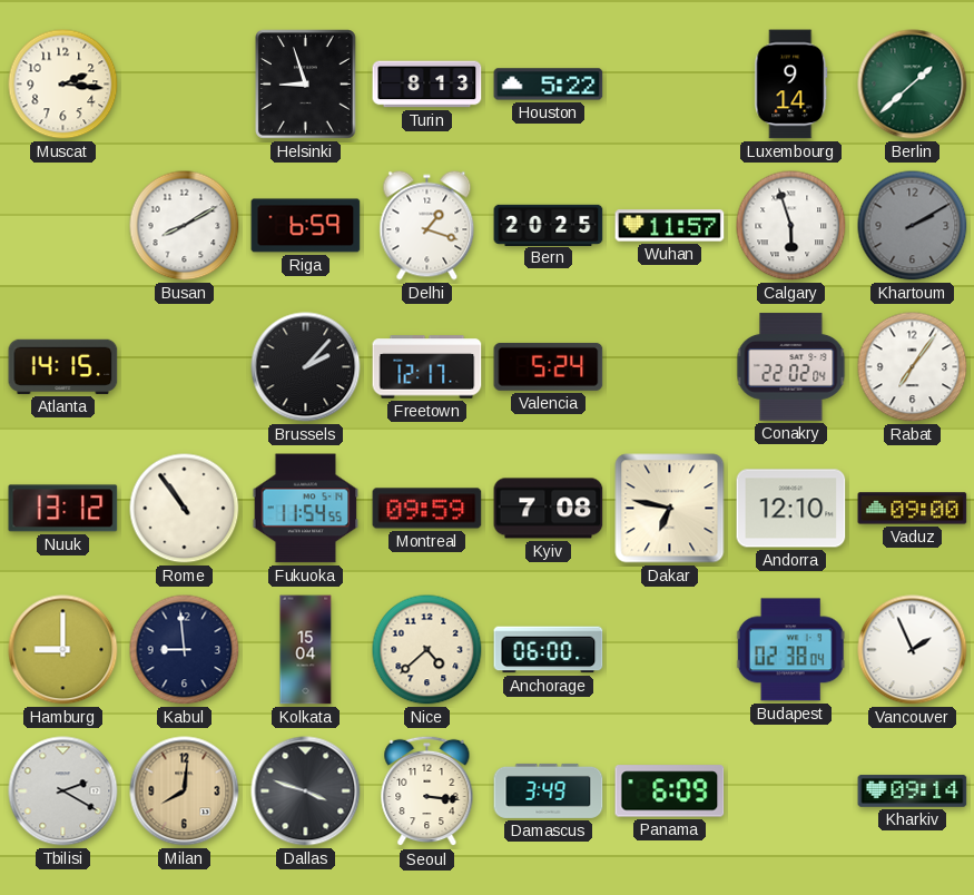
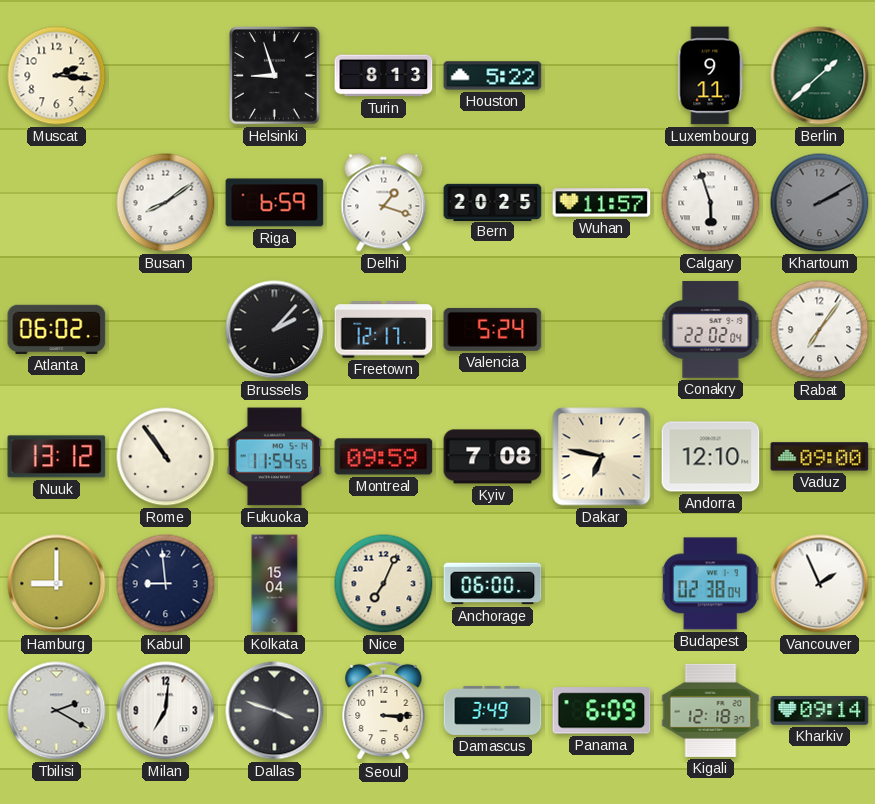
Luxembourg: 9:14 -> 9:11 (711, 76)
Busan: 8:10 -> 8:09 (166, 203)
Atlanta: 14:15 -> 06:02 (57, 329)
Nice: 4:38 -> 7:04 (384, 584)
Milan: 8:01 -> 7:01 (166, 711)
Milan dial: champagne -> white (166, 711)
Seoul: 3:16 -> 3:15 (384, 711)
Kigali: none -> 12:18 (711, 710)
